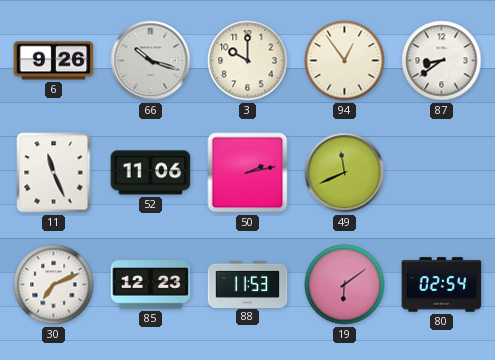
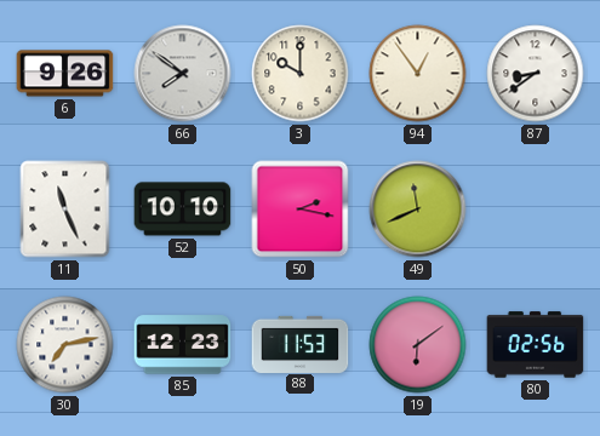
66: 10:18 -> 7:51 (183, 74)
52: 11:06 -> 10:10 (183, 210)
50: 2:13 -> 2:17 (301, 210)
30: 7:11 -> 7:13 (65, 345)
80: 02:54 -> 02:56 (536, 345)
